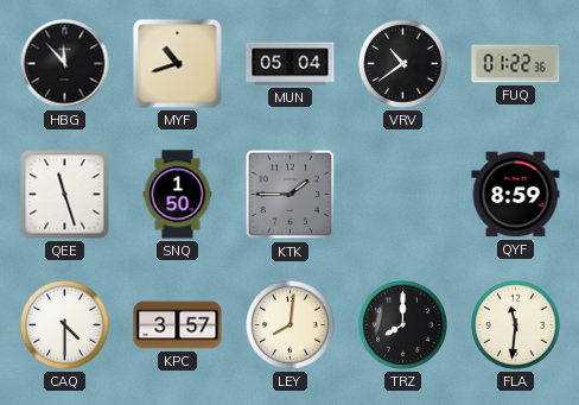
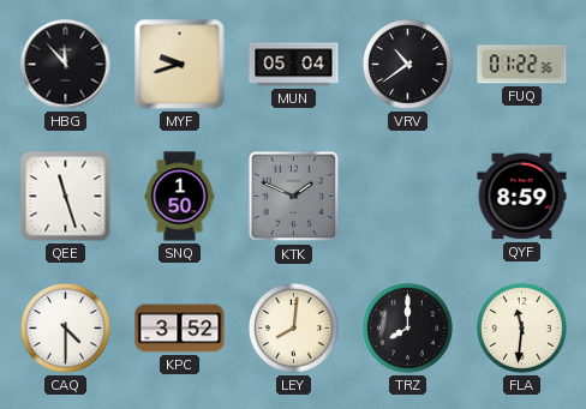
MYF: 10:42 -> 9:42 (180, 65)
KTK: 1:45 -> 1:49 (294, 197)
KPC: 3:57 -> 3:52 (180, 329)
